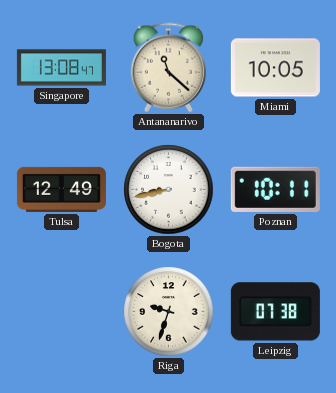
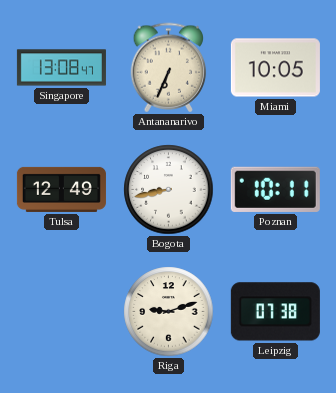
Antananarivo: 11:22 -> 6:34 (169, 68)
Riga: 9:33 -> 9:12 (169, 312)
